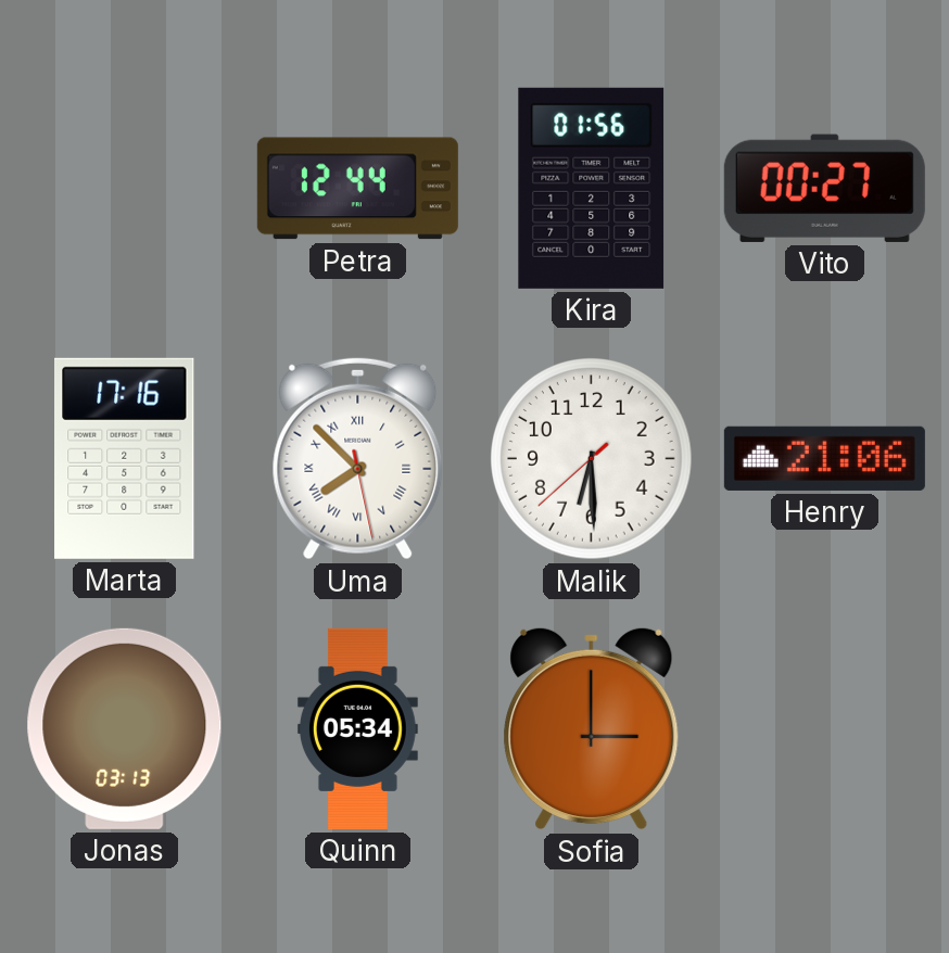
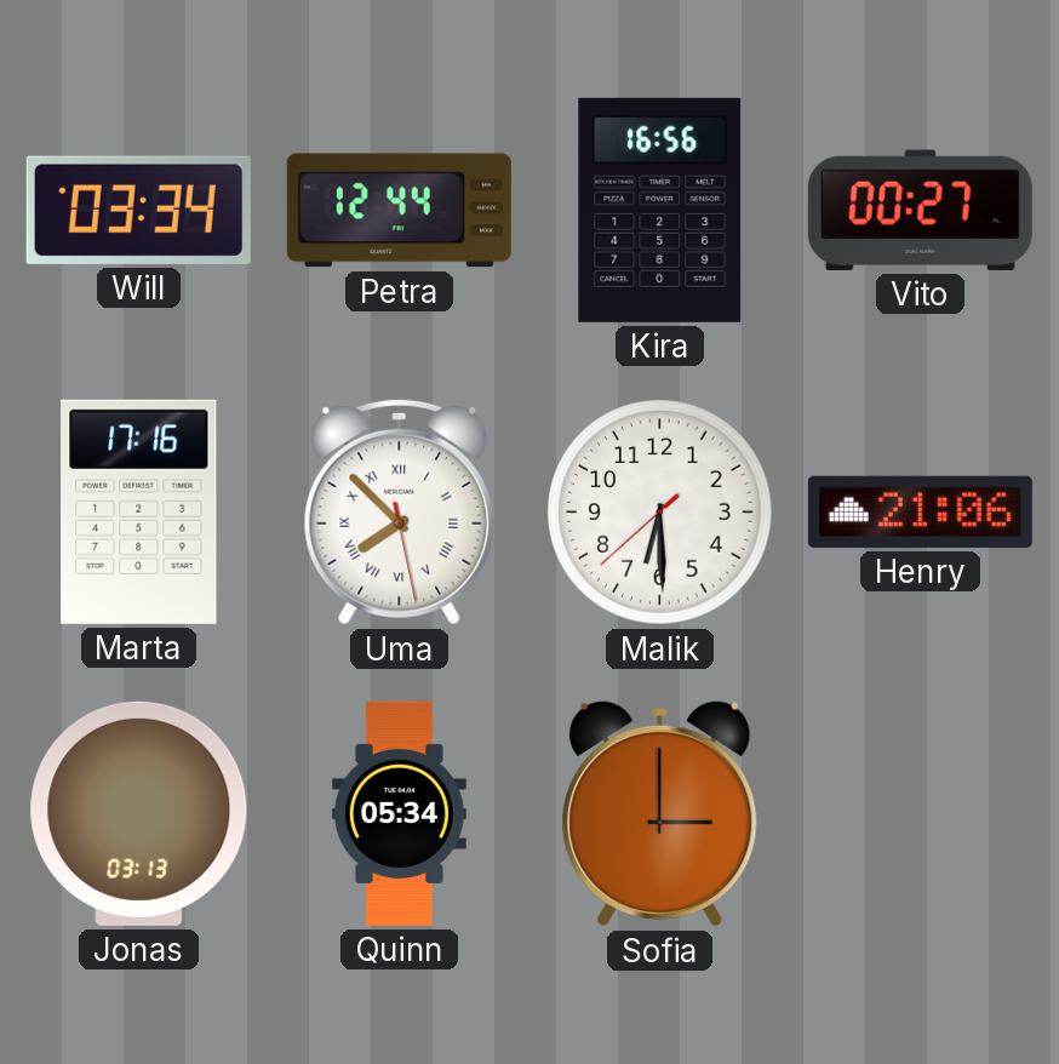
Will: none -> 03:34 (138, 210)
Kira: 01:56 -> 16:56 (660, 210)
